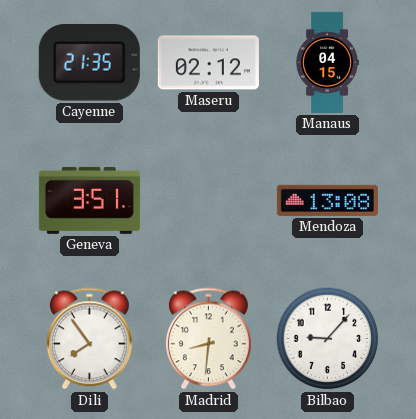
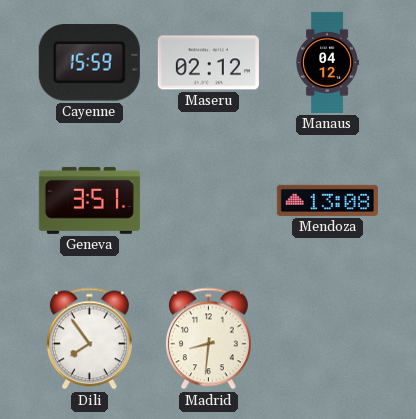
Cayenne: 21:35 -> 15:59 (89, 63)
Manaus: 04:15 -> 04:12 (327, 62)
Bilbao: 9:07 -> none (328, 339)
